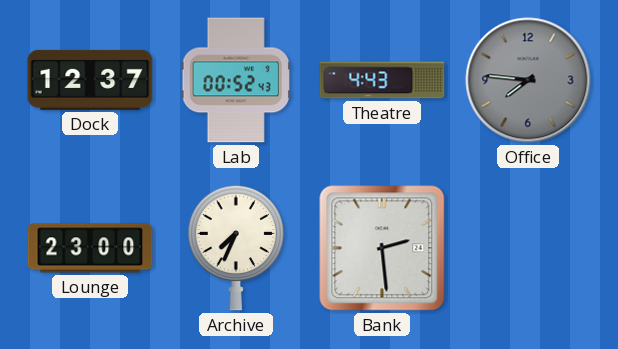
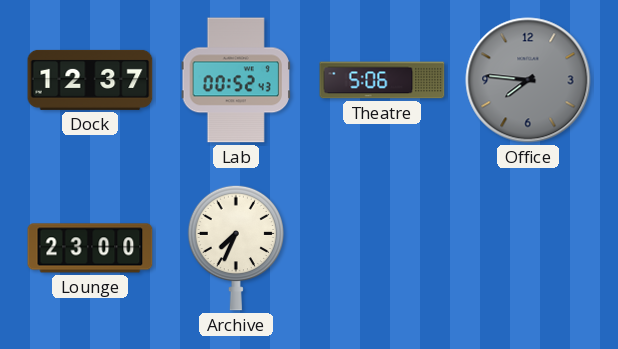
Theatre: 4:43 -> 5:06 (382, 80)
Bank: 2:29 -> none (382, 248)
